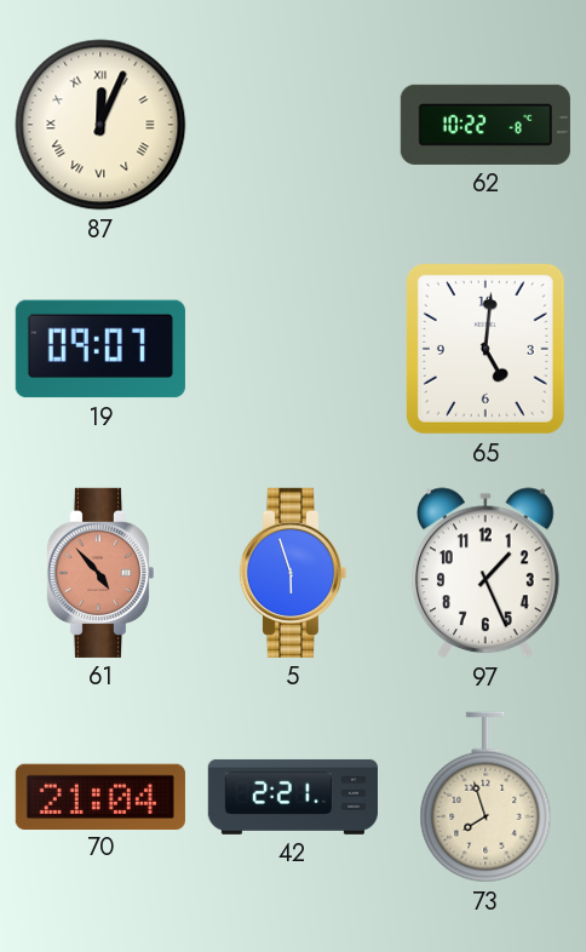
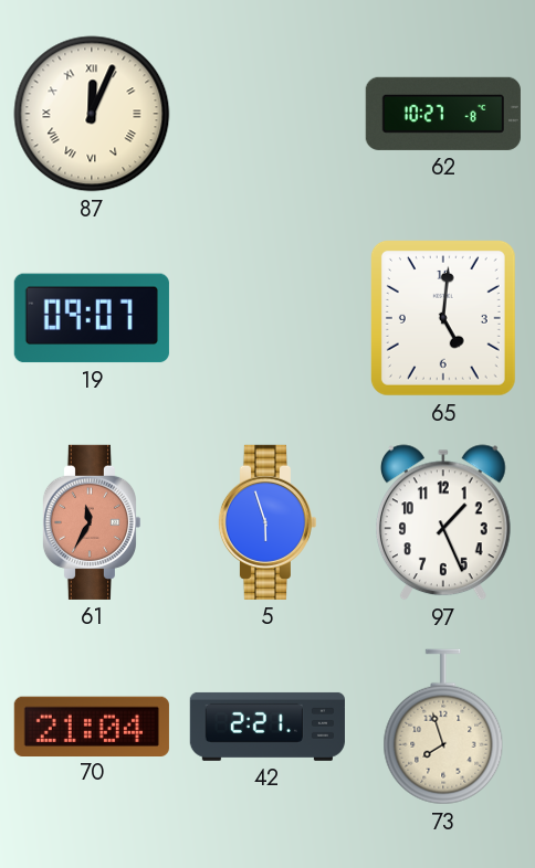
62: 10:22 -> 10:27 (443, 114)
61: 4:53 -> 11:35 (91, 522)
